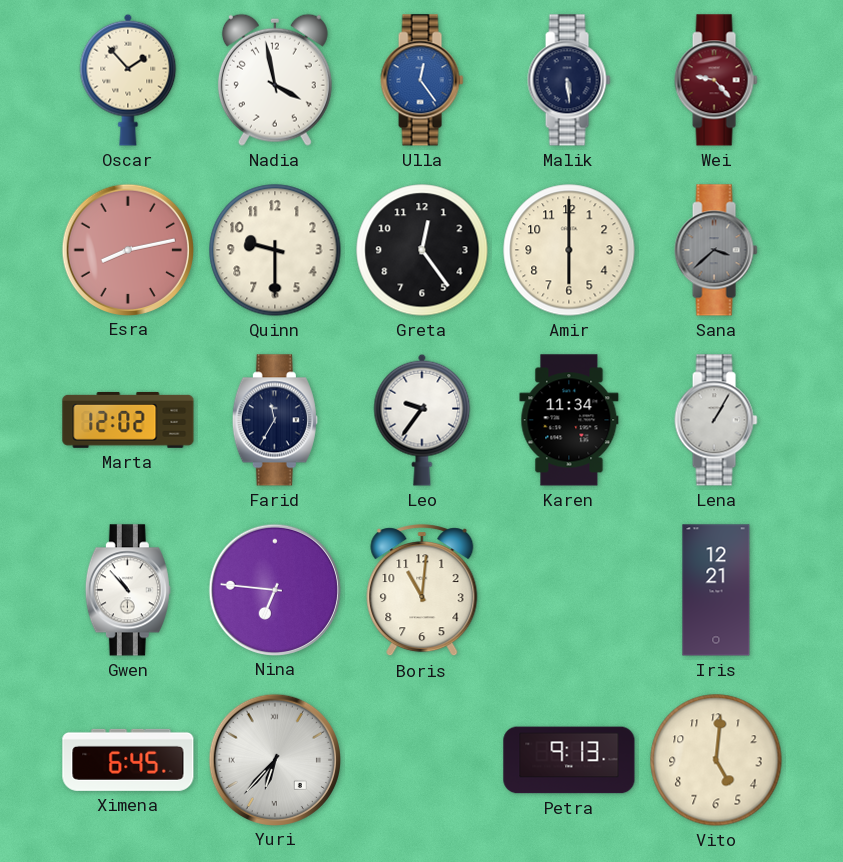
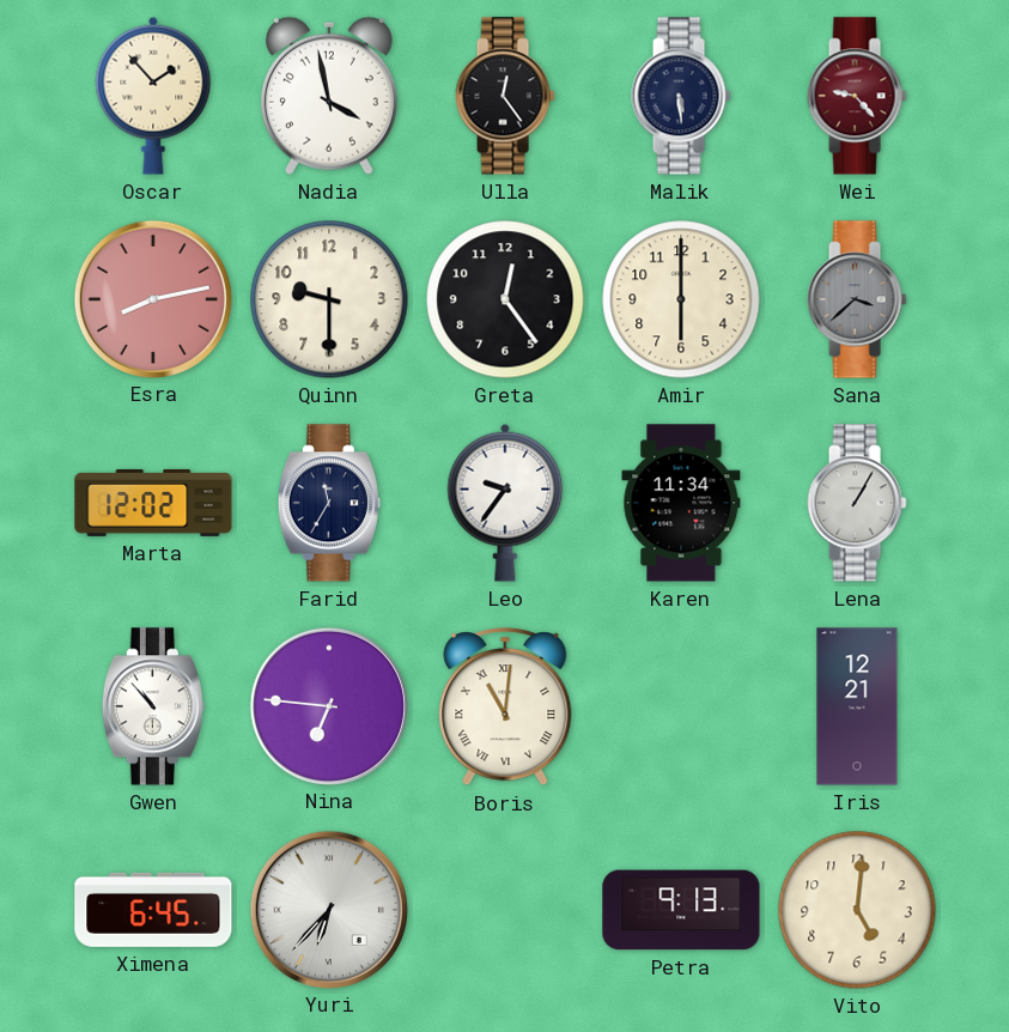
Ulla dial: blue -> black (505, 96)
Boris numerals: Arabic -> Roman (505, 708)
